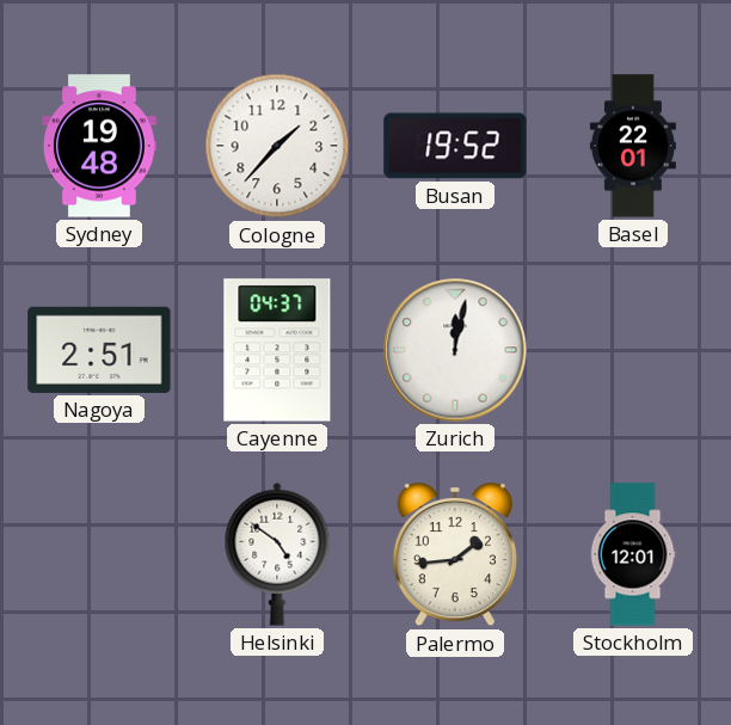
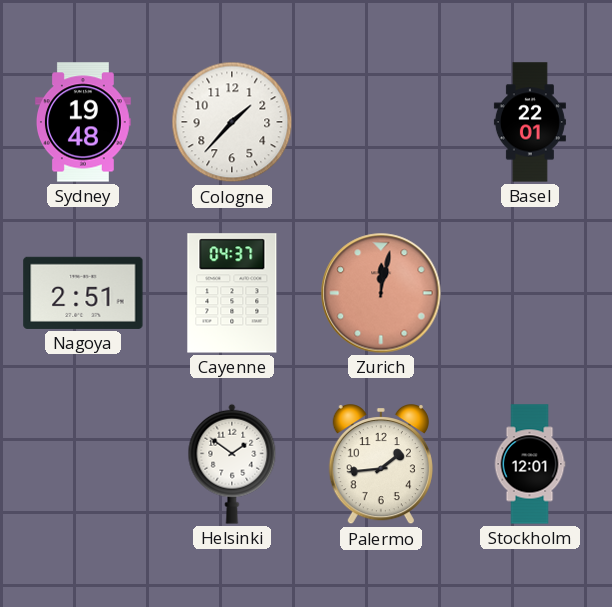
Busan: 19:52 -> none (455, 146)
Zurich dial: white -> salmon (381, 293)
Helsinki: 4:51 -> 1:51 (232, 464)
